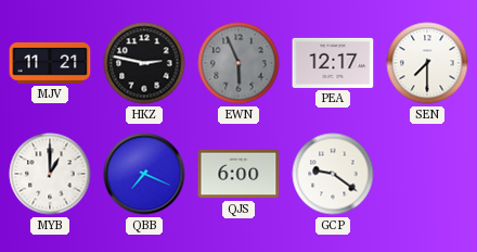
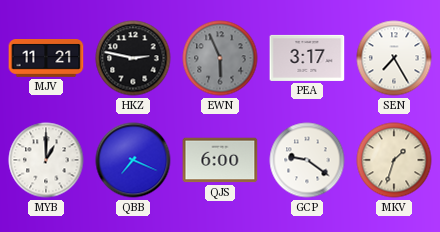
PEA: 12:17 -> 3:17 (307, 58)
SEN: 7:30 -> 7:25 (394, 58)
MKV: none -> 1:33 (394, 160)
